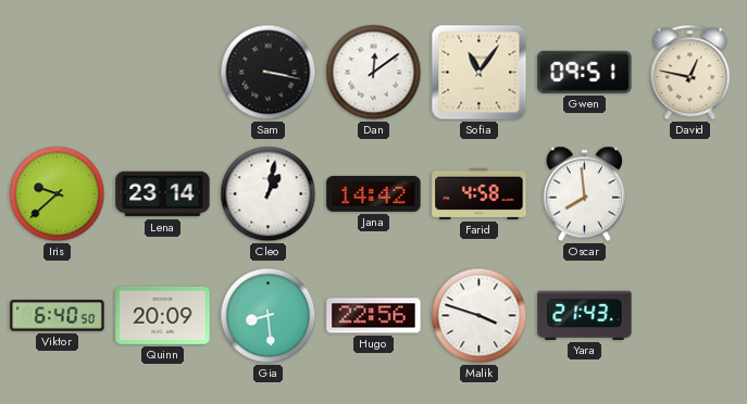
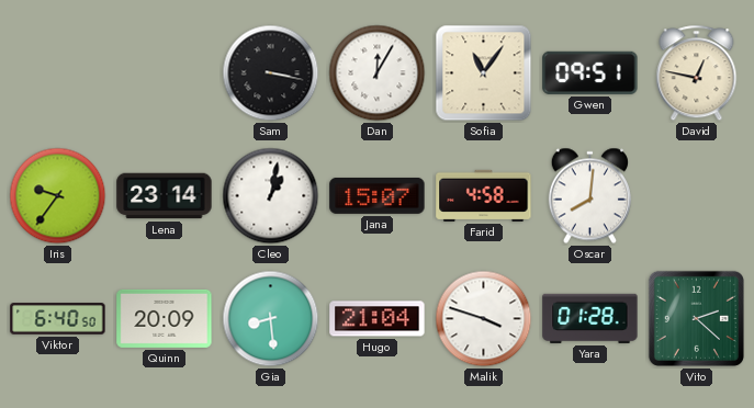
Dan: 12:09 -> 12:05 (378, 73)
Iris: 9:38 -> 9:36 (58, 196)
Jana: 14:42 -> 15:07 (378, 195)
Oscar: 7:59 -> 8:01 (589, 196)
Hugo: 22:56 -> 21:04 (378, 319)
Yara: 21:43 -> 01:28 (590, 318)
Vito: none -> 2:22 (696, 318)
